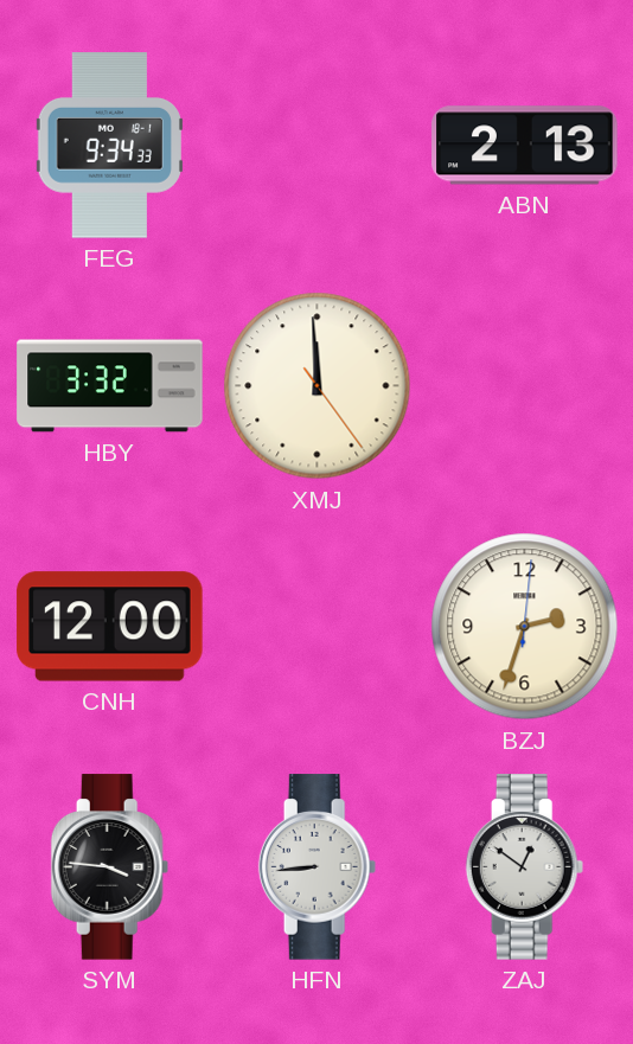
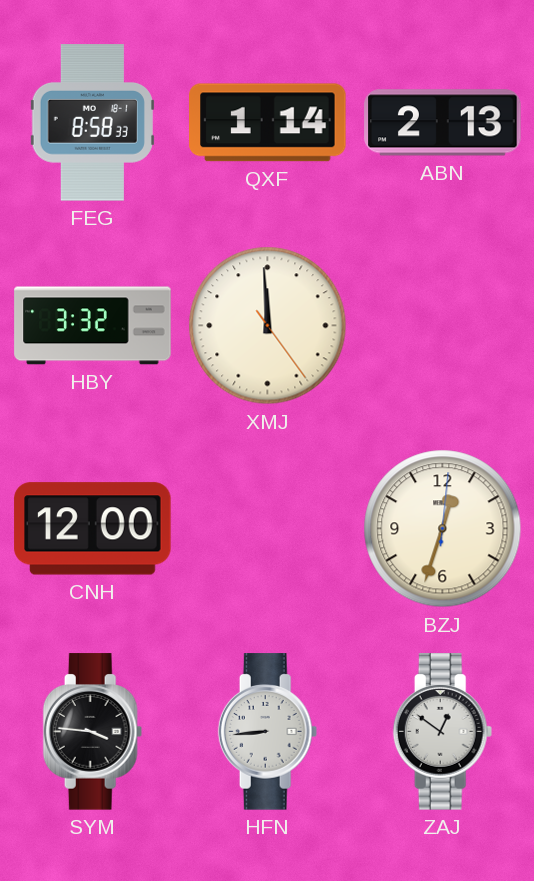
FEG: 9:34 -> 8:58 (92, 123)
QXF: none -> 1:14 (268, 123)
BZJ: 2:33 -> 12:33 (443, 529)
